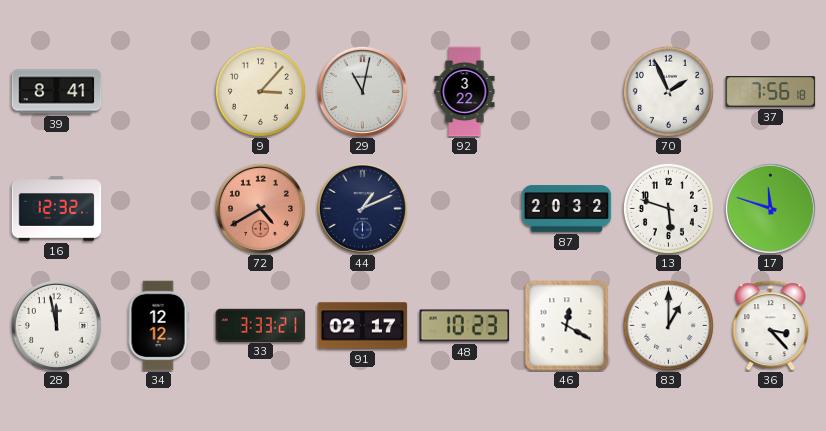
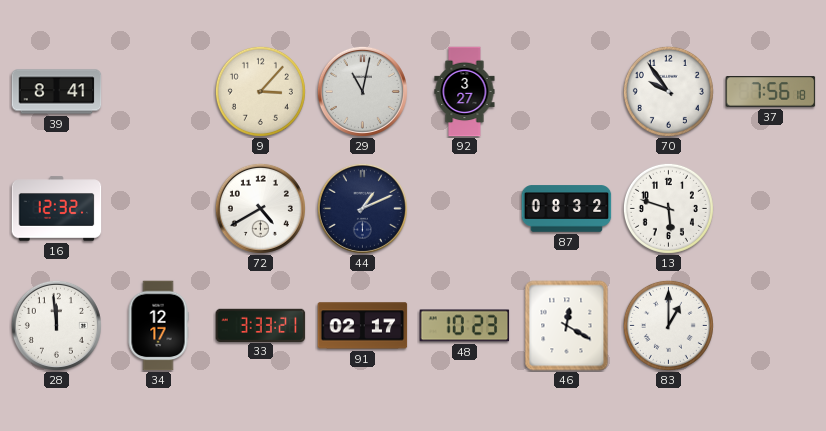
92: 3:22 -> 3:27 (465, 92)
70: 1:56 -> 9:54 (668, 91)
72 dial: salmon -> white (260, 208)
87: 20:32 -> 08:32 (567, 209)
17: 11:48 -> none (770, 208)
28: 11:58 -> 11:59 (56, 325)
34: 12:12 -> 12:17 (158, 326)
36: 3:23 -> none (771, 326)
